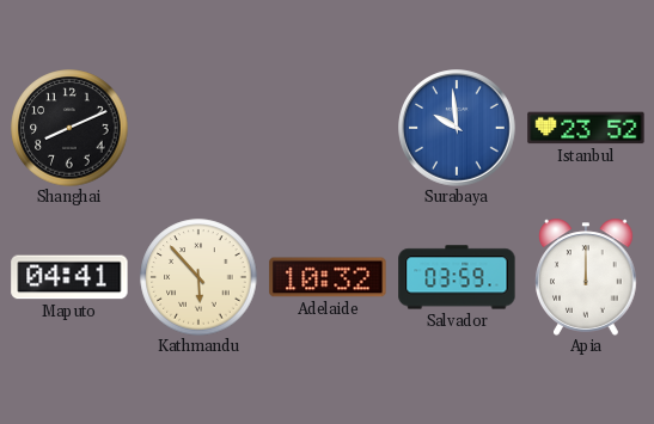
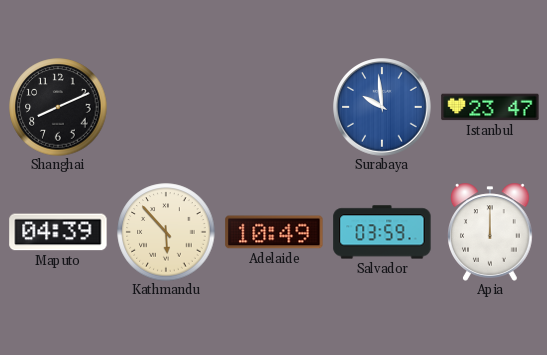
Istanbul: 23:52 -> 23:47 (490, 107)
Maputo: 04:41 -> 04:39 (58, 232)
Adelaide: 10:32 -> 10:49 (274, 232)
